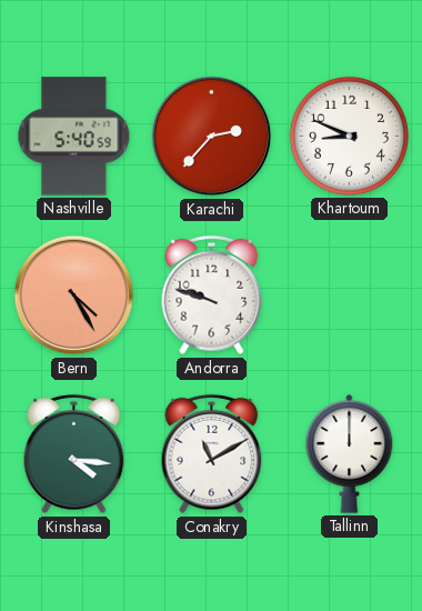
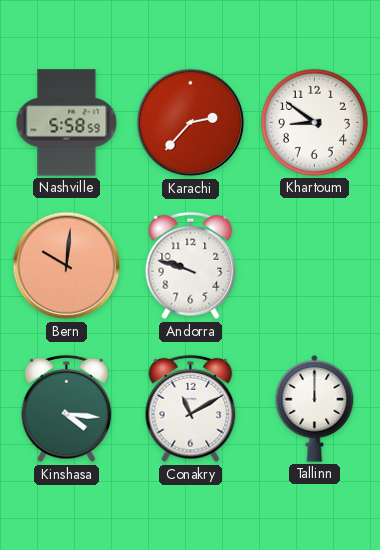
Nashville: 5:40 -> 5:58 (67, 123)
Khartoum: 8:49 -> 8:51 (314, 122)
Bern: 4:25 -> 10:01 (67, 266)
